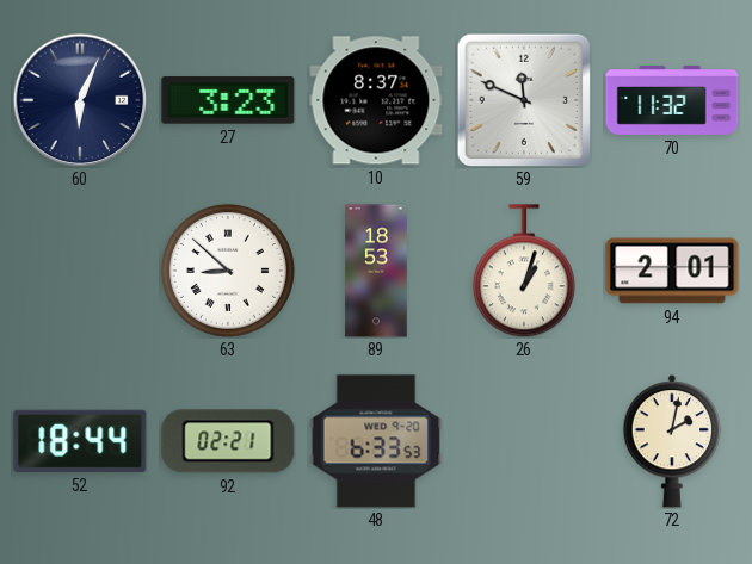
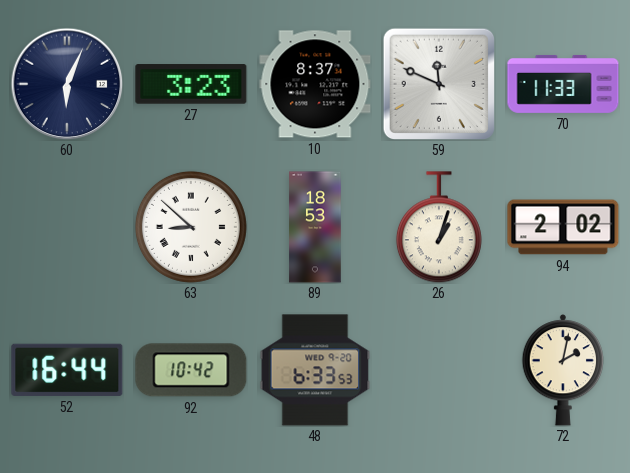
70: 11:32 -> 11:33 (563, 84)
94: 2:01 -> 2:02 (563, 227)
52: 18:44 -> 16:44 (67, 370)
92: 02:21 -> 10:42 (191, 370)
